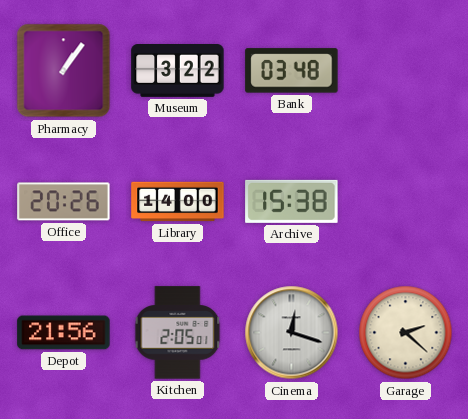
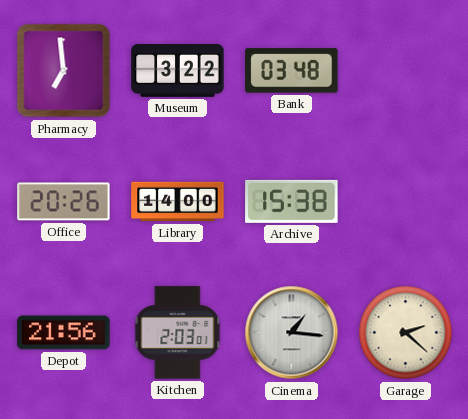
Pharmacy: 1:06 -> 6:59 (64, 71)
Kitchen: 2:05 -> 2:03 (178, 333)
Cinema: 12:18 -> 1:16 (292, 333)
